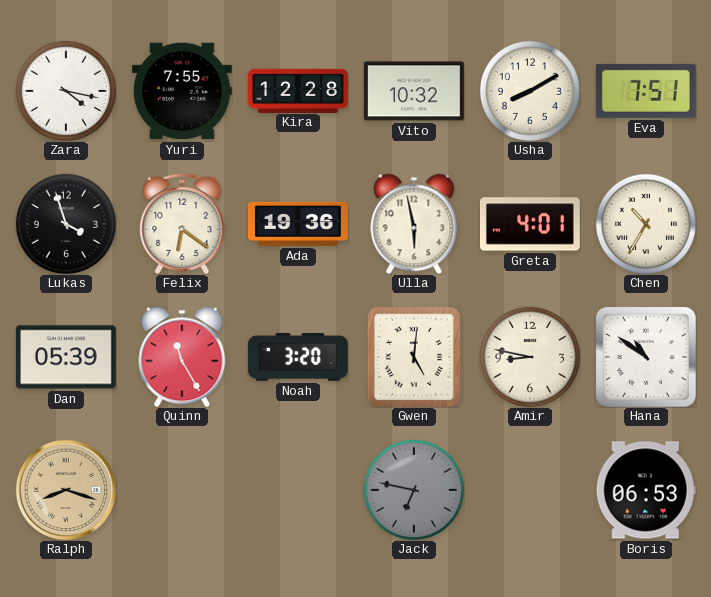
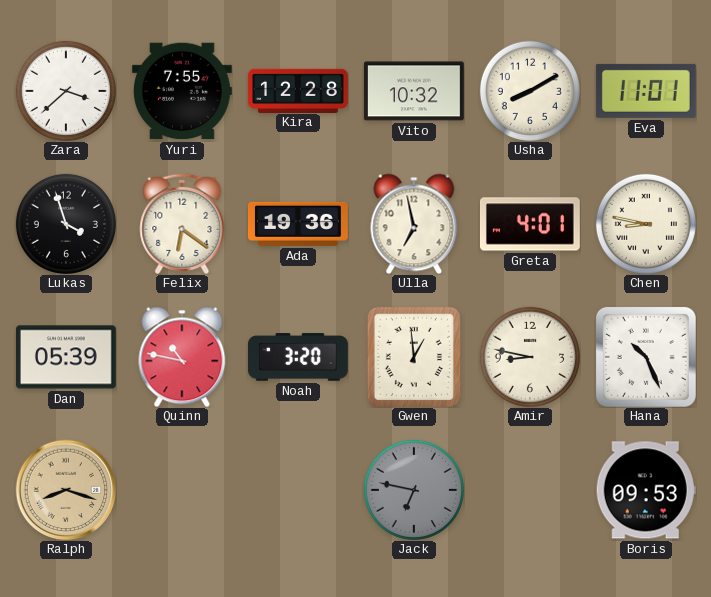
Zara: 4:17 -> 3:38 (66, 91)
Eva: 7:51 -> 11:01 (646, 91)
Ulla: 5:58 -> 6:58 (414, 224)
Chen: 10:35 -> 8:47 (646, 224)
Quinn: 11:25 -> 10:47 (182, 357)
Gwen: 5:01 -> 12:59 (413, 356)
Hana: 10:51 -> 10:26 (646, 357)
Boris: 06:53 -> 09:53 (646, 490)
